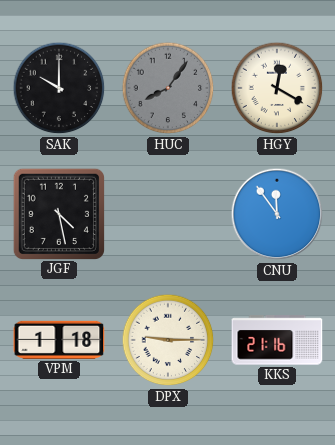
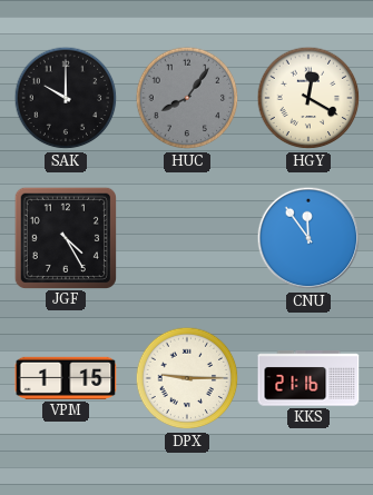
JGF: 4:28 -> 4:25 (65, 237)
VPM: 1:18 -> 1:15 (66, 378)
